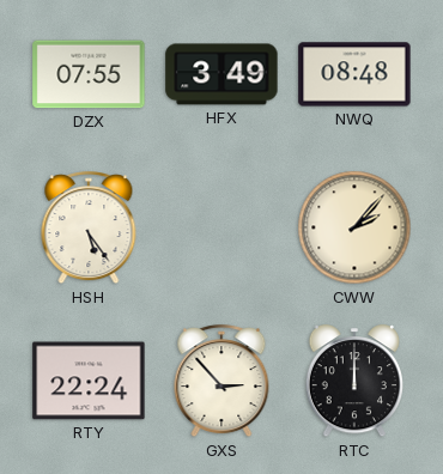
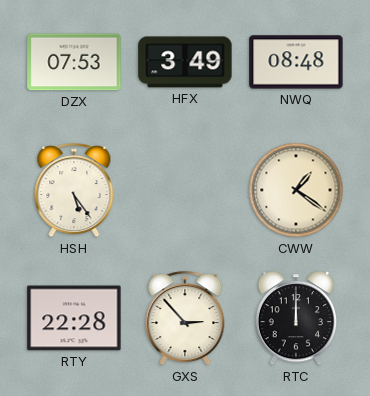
DZX: 07:55 -> 07:53 (74, 62)
CWW: 2:07 -> 1:21 (296, 190)
RTY: 22:24 -> 22:28 (74, 318)
